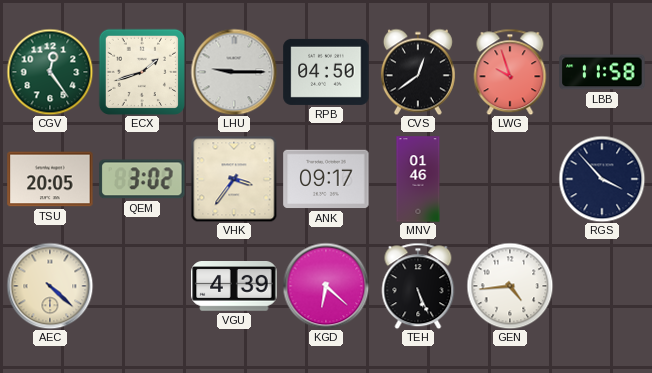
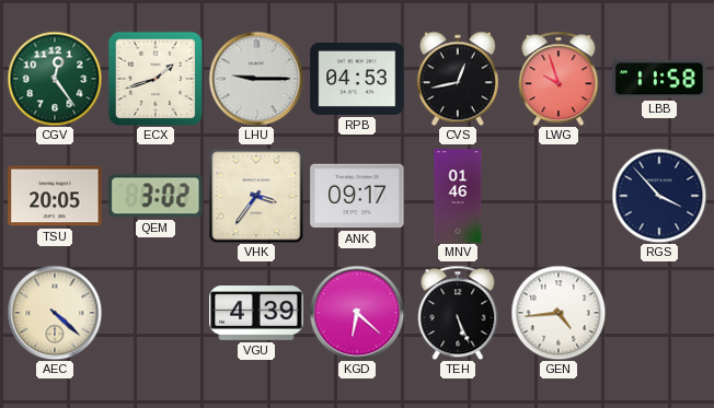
RPB: 04:50 -> 04:53 (357, 79)
CVS: 12:39 -> 12:43 (458, 79)
